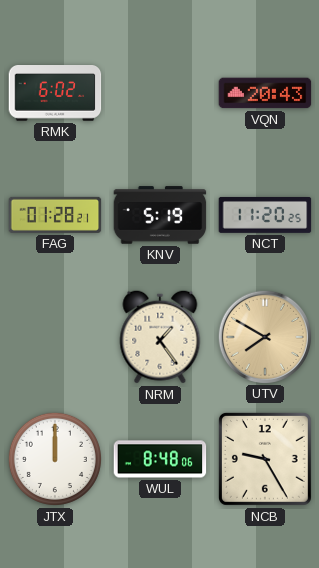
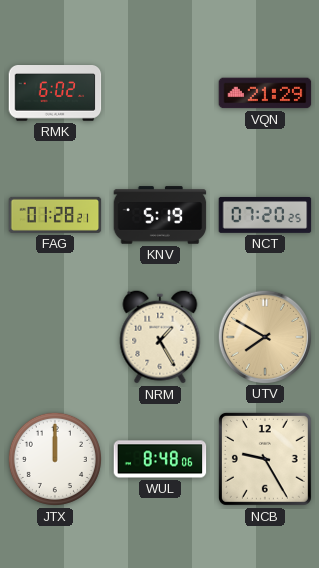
VQN: 20:43 -> 21:29 (265, 93)
NCT: 11:20 -> 07:20 (265, 215)
NRM: 1:24 -> 1:25 (160, 337)
